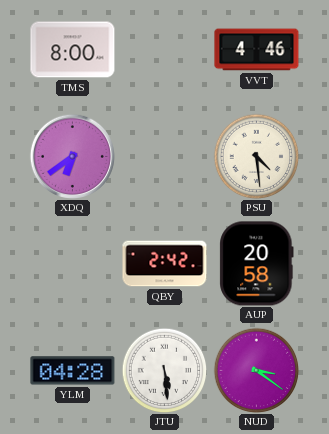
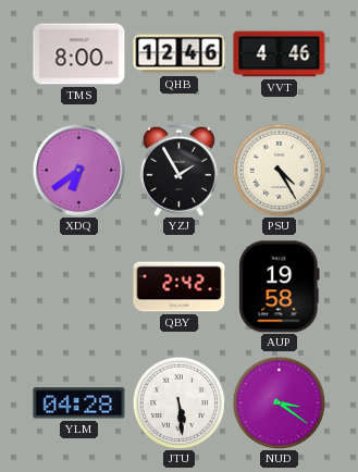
QHB: none -> 12:46 (180, 54)
YZJ: none -> 1:55 (178, 170)
PSU: 4:29 -> 4:25 (279, 170)
AUP: 20:58 -> 19:58 (280, 287)
